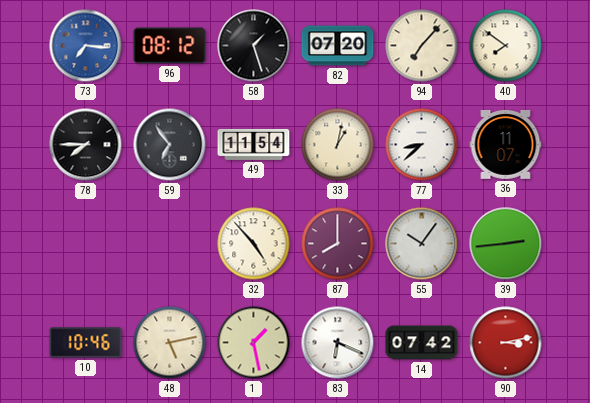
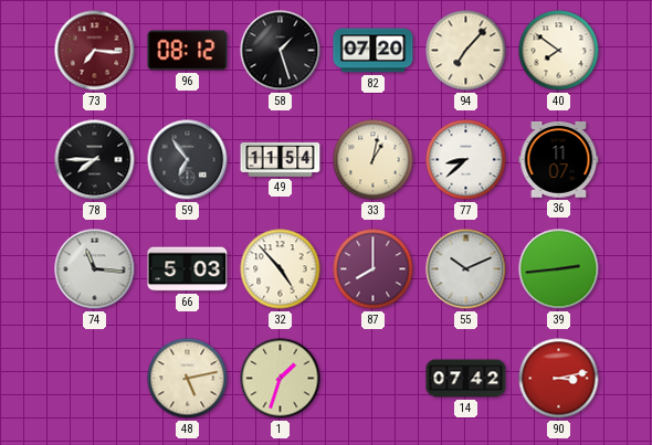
73 dial: blue -> burgundy (95, 51)
74: none -> 11:16 (95, 269)
66: none -> 5:03 (188, 269)
55: 10:06 -> 10:11 (466, 269)
10: 10:46 -> none (86, 343)
1: 1:28 -> 1:33 (281, 379)
83: 6:19 -> none (338, 343)
